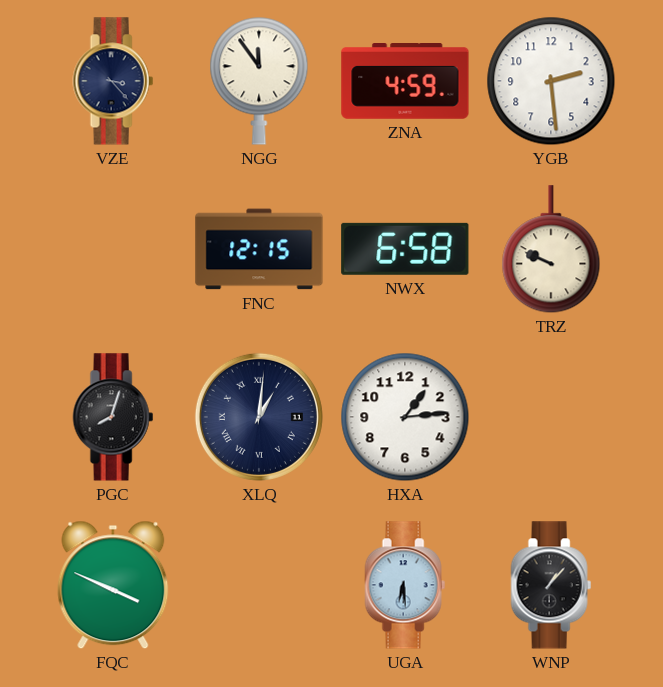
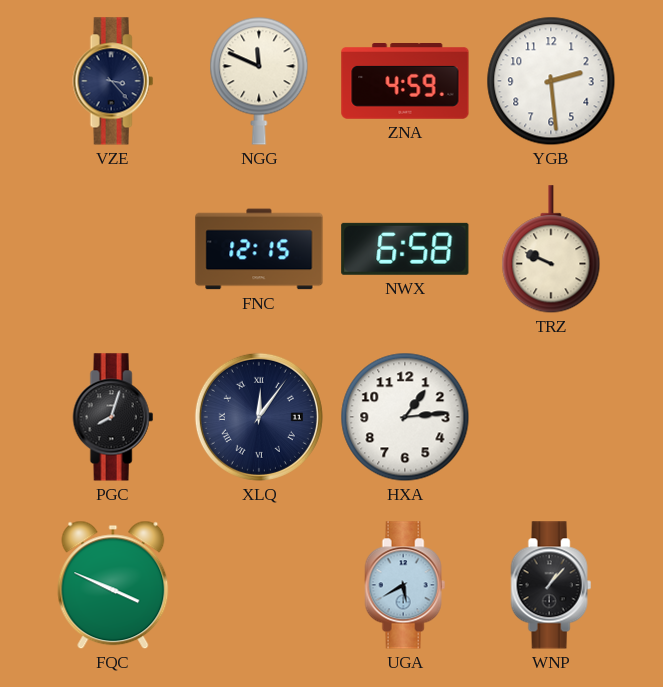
NGG: 11:54 -> 11:49 (259, 81)
XLQ: 1:01 -> 12:06 (259, 417)
UGA: 6:29 -> 5:40 (405, 585)
